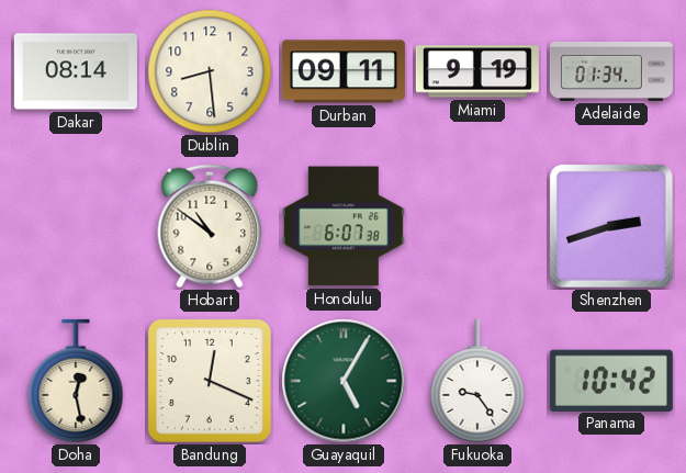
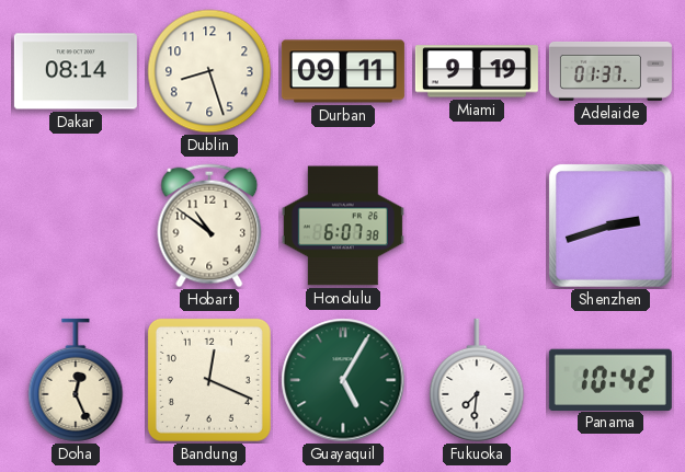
Dublin: 8:29 -> 8:27 (209, 71)
Adelaide: 01:34 -> 01:37 (610, 71)
Doha: 12:28 -> 12:26 (76, 380)
Fukuoka: 9:24 -> 7:31 (477, 380)
